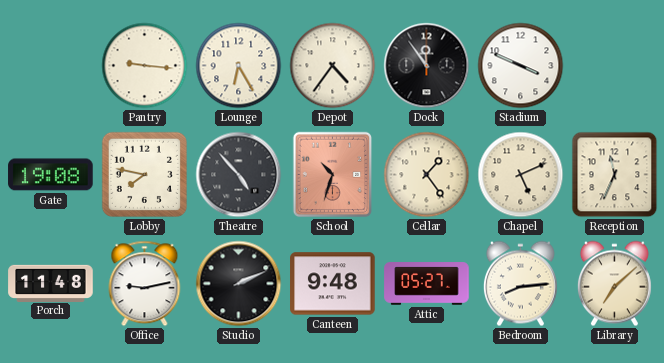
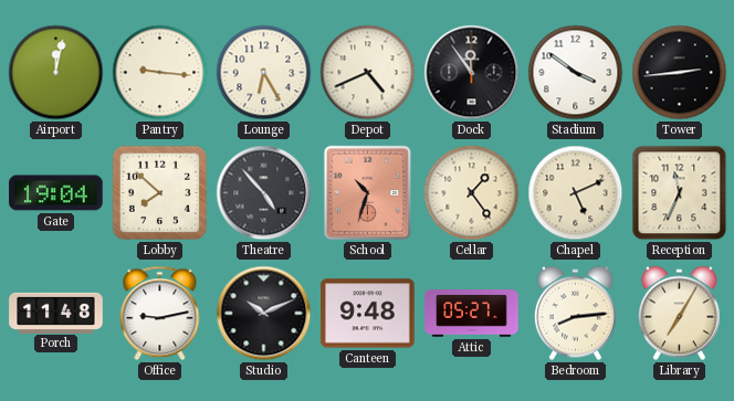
Airport: none -> 12:02 (56, 73)
Depot: 4:36 -> 4:41 (368, 73)
Stadium: 3:49 -> 3:51 (576, 73)
Tower: none -> 2:44 (680, 73)
Gate: 19:08 -> 19:04 (56, 193)
Lobby: 7:47 -> 7:52 (159, 192)
Studio: 2:11 -> 10:11 (264, 314)
Library: 7:08 -> 7:05 (679, 314)
